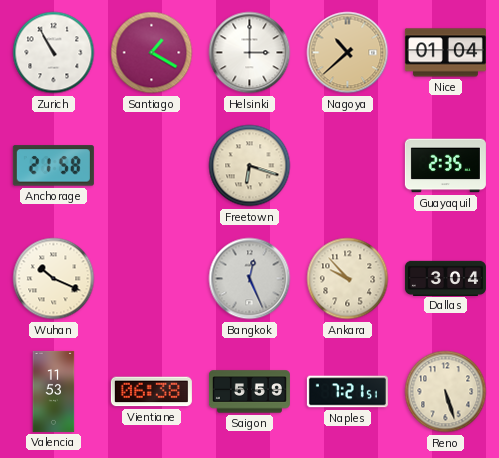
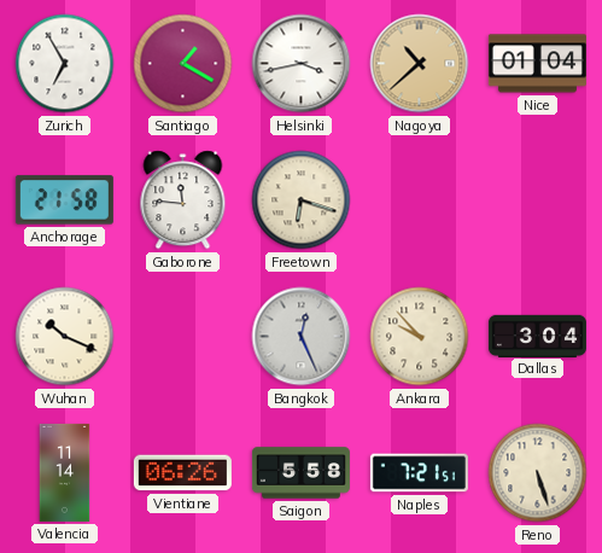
Zurich: 10:55 -> 6:55 (65, 64)
Helsinki: 3:00 -> 3:43 (302, 64)
Gaborone: none -> 11:46 (183, 200)
Guayaquil: 2:35 -> none (445, 166)
Valencia: 11:53 -> 11:14 (65, 472)
Vientiane: 06:38 -> 06:26 (182, 473)
Saigon: 5:59 -> 5:58 (300, 473)
